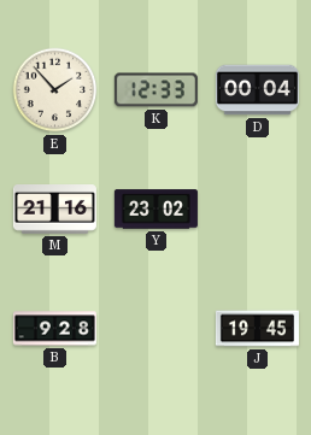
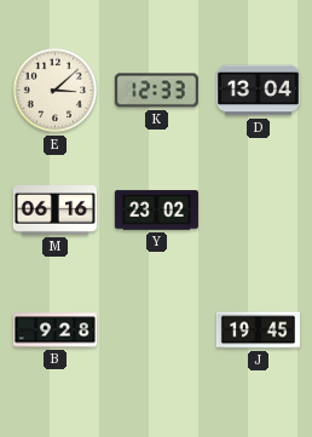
E: 1:53 -> 3:08 (56, 91)
D: 00:04 -> 13:04 (258, 91)
M: 21:16 -> 06:16 (54, 211)
